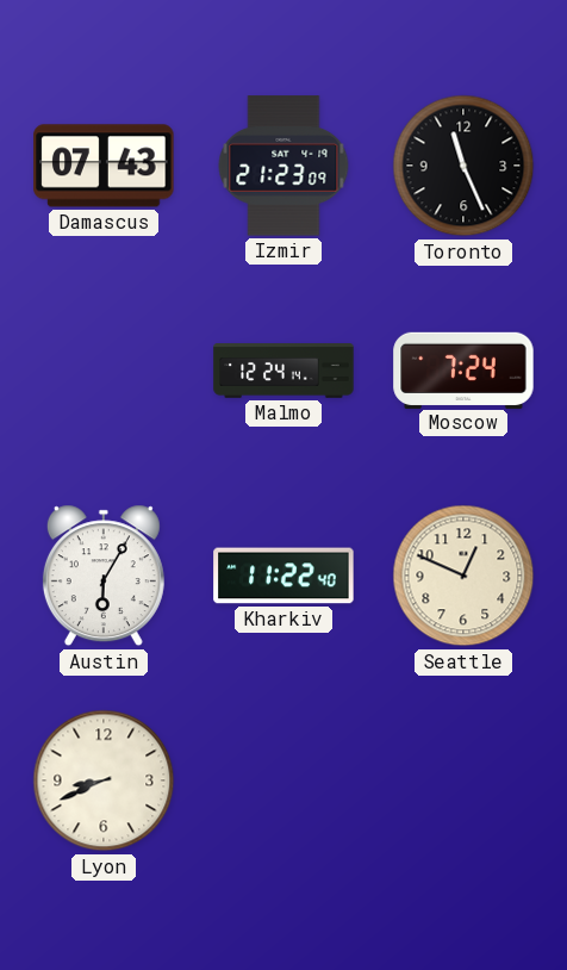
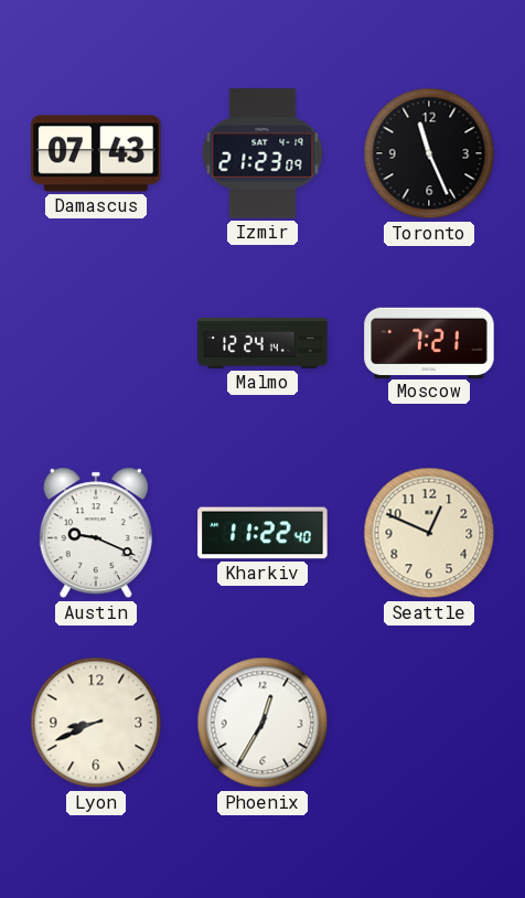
Moscow: 7:24 -> 7:21 (429, 342)
Austin: 6:05 -> 9:19 (96, 533)
Phoenix: none -> 12:35 (262, 723)
